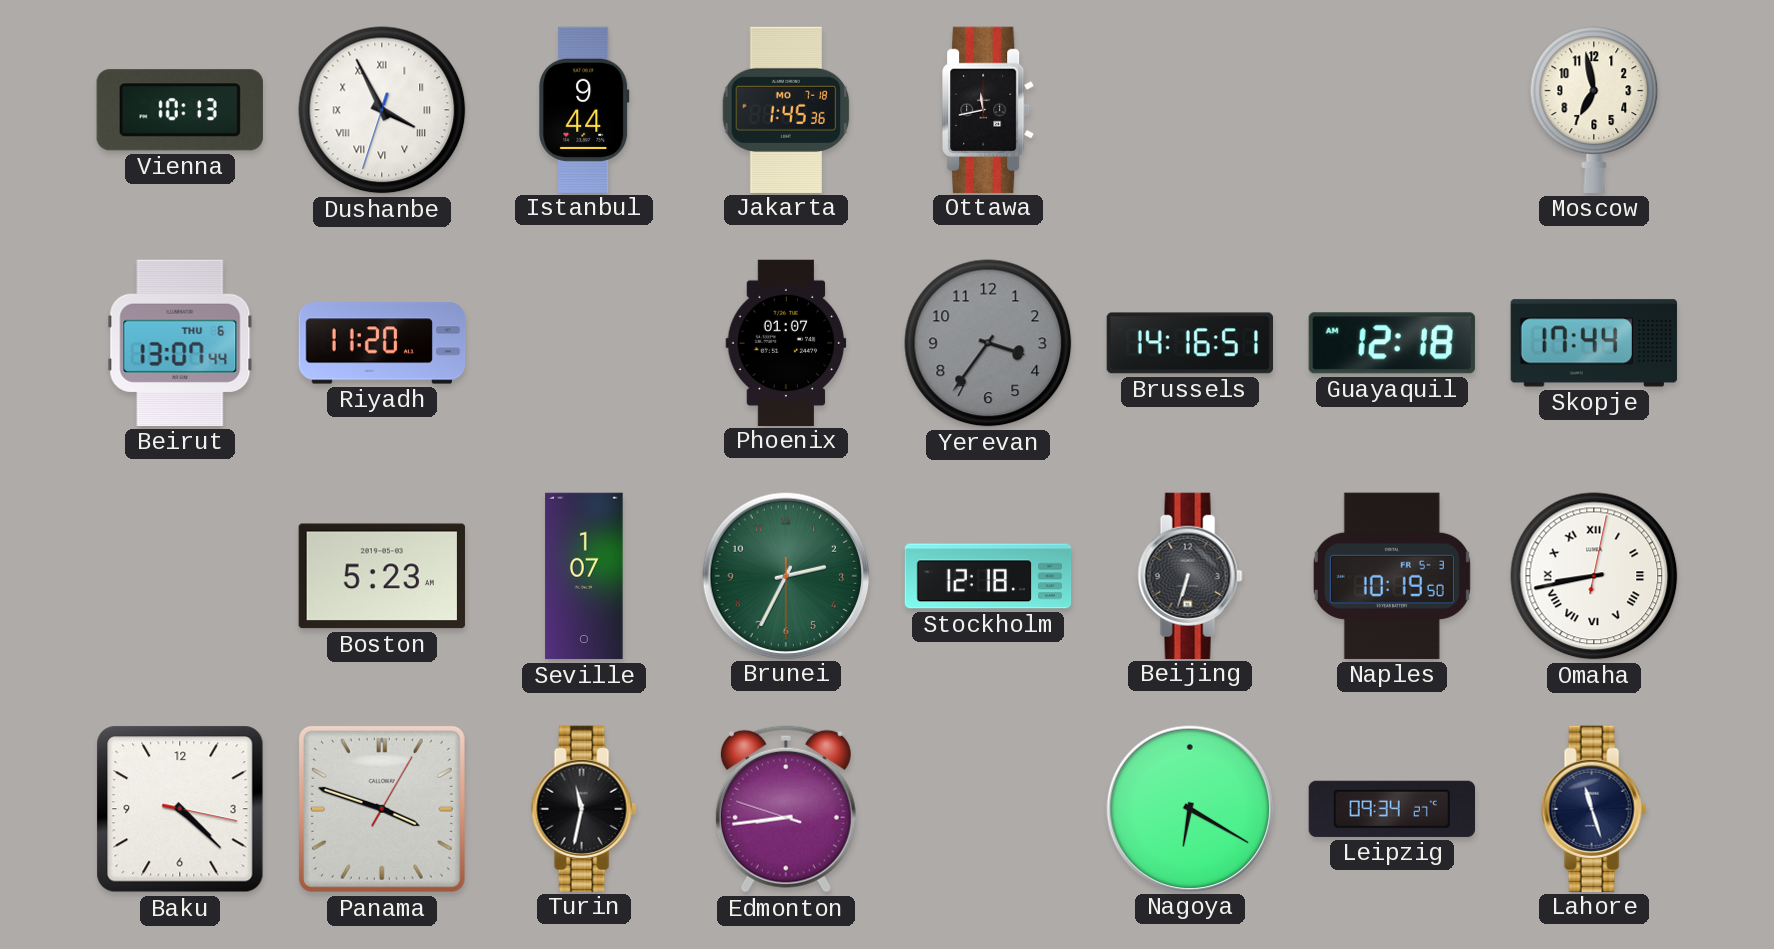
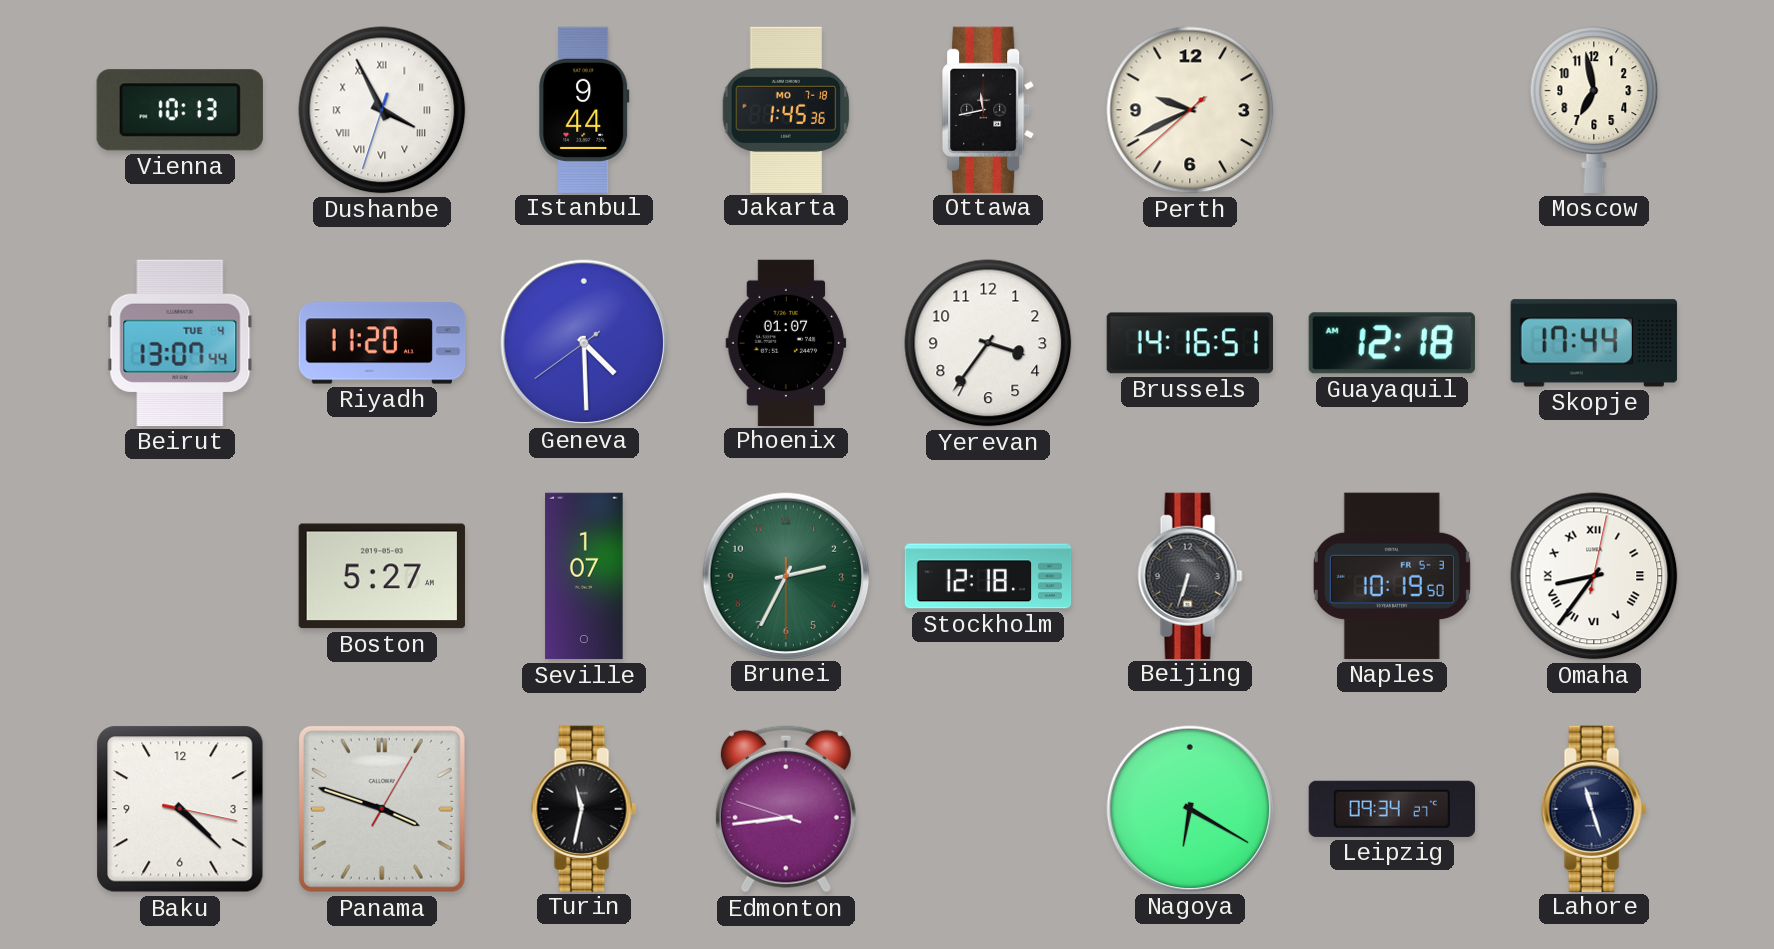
Perth: none -> 9:40 (1190, 110)
Beirut date: THU 6 -> TUE 4 (180, 343)
Geneva: none -> 4:29 (583, 342)
Yerevan dial: grey -> white (988, 343)
Boston: 5:23 -> 5:27 (382, 576)
Omaha: 8:43 -> 8:36 (1594, 576)
